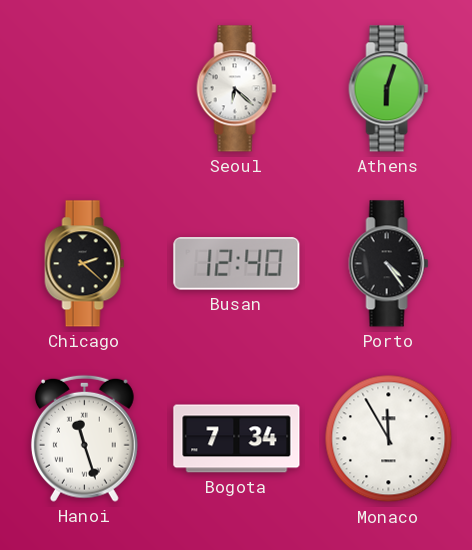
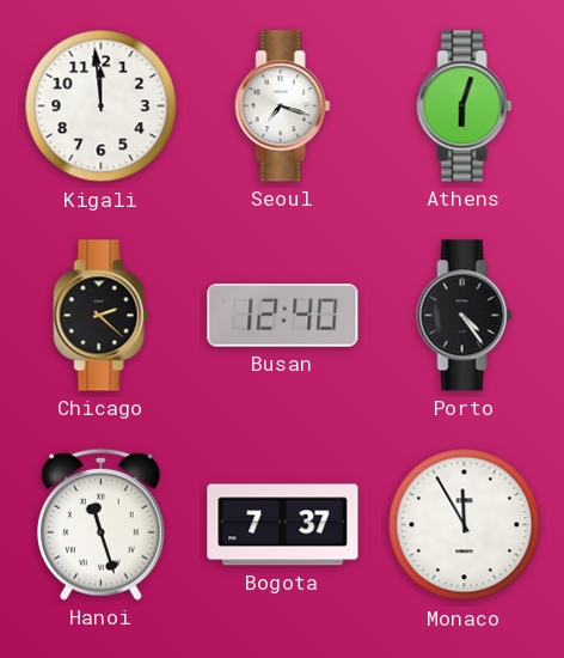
Kigali: none -> 11:59 (102, 106)
Seoul: 6:22 -> 7:18 (283, 106)
Bogota: 7:34 -> 7:37 (283, 525)
